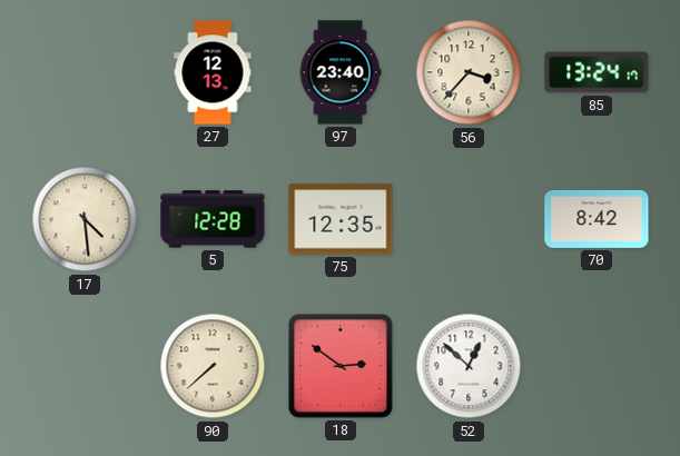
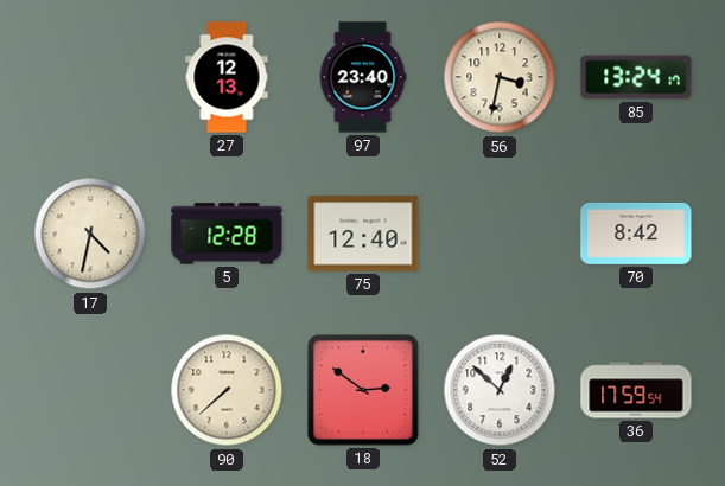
56: 3:37 -> 3:32 (500, 77)
17: 4:29 -> 4:32 (90, 234)
75: 12:35 -> 12:40 (363, 234)
36: none -> 17:59 (636, 390)
